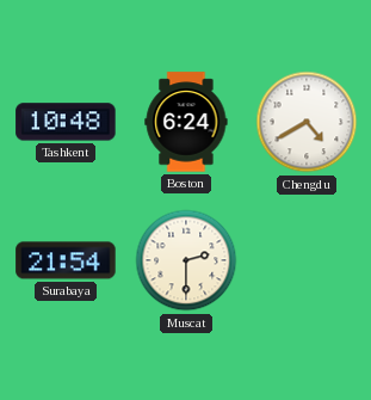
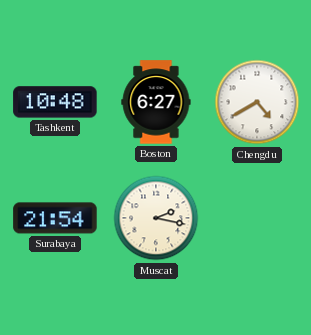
Boston: 6:24 -> 6:27 (156, 102)
Muscat: 2:30 -> 2:17 (156, 218)
